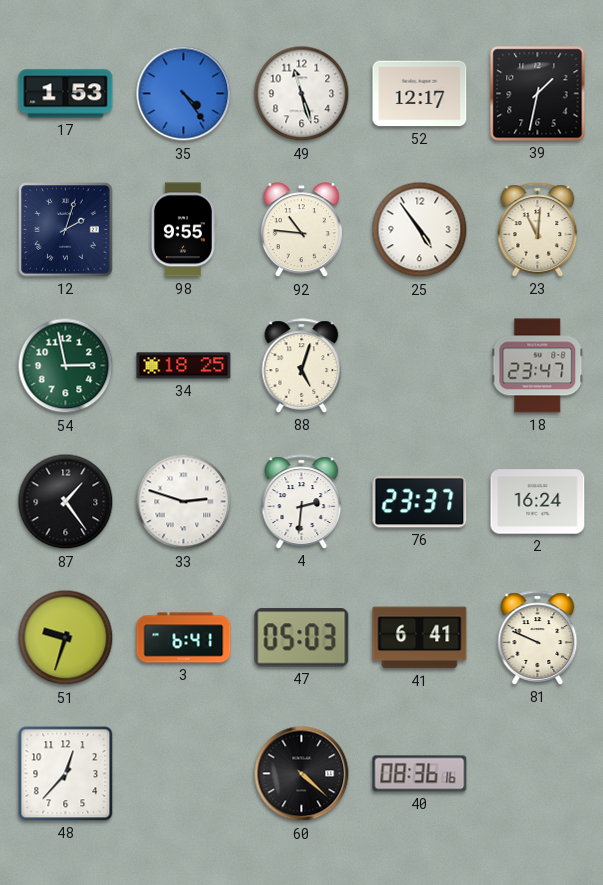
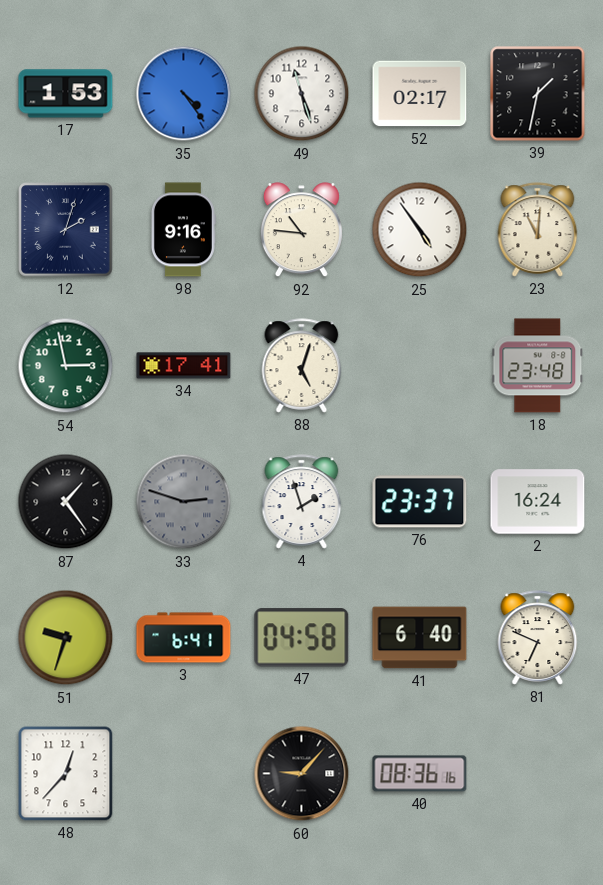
52: 12:17 -> 02:17 (420, 94)
98: 9:55 -> 9:16 (183, 230)
34: 18:25 -> 17:41 (184, 366)
18: 23:47 -> 23:48 (538, 366)
33 dial: white -> grey (184, 502)
4: 2:31 -> 1:57 (302, 502)
47: 05:03 -> 04:58 (302, 638)
41: 6:41 -> 6:40 (420, 638)
81: 9:49 -> 6:49 (538, 638)
60: 4:22 -> 9:07 (302, 774)
